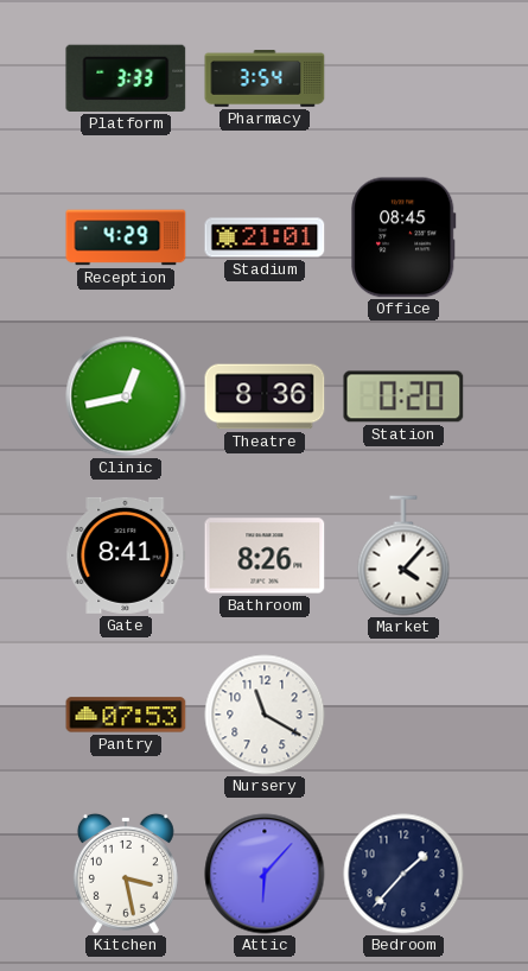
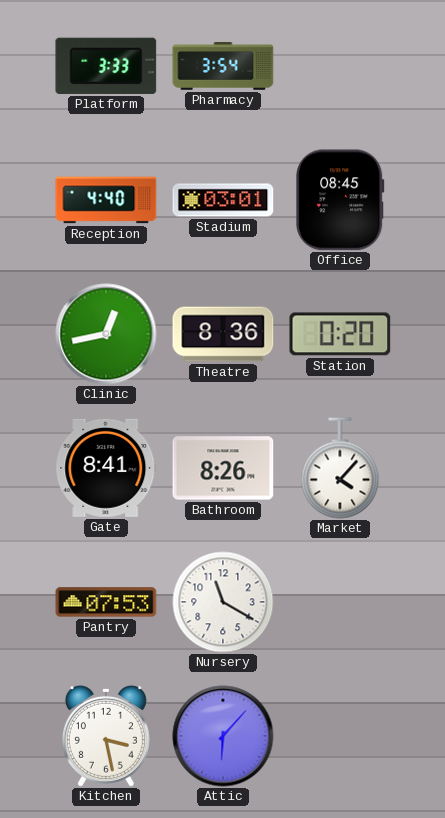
Reception: 4:29 -> 4:40 (106, 200)
Stadium: 21:01 -> 03:01 (223, 200)
Bedroom: 1:37 -> none (403, 874)
